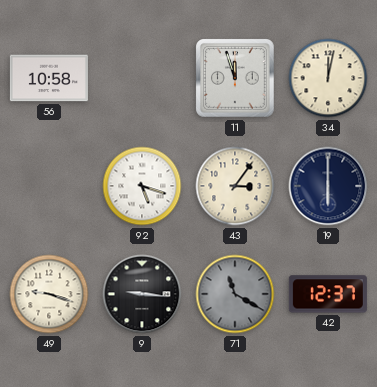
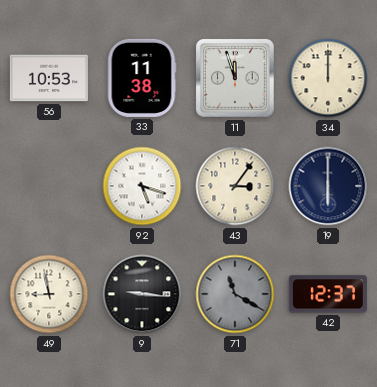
56: 10:58 -> 10:53 (49, 78)
33: none -> 11:38 (142, 78)
34: 12:02 -> 12:00 (328, 78)
49: 9:18 -> 8:58 (49, 294)
